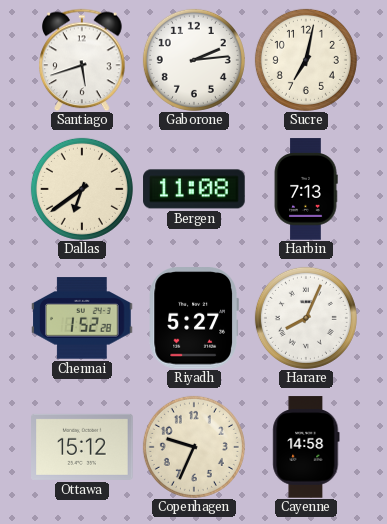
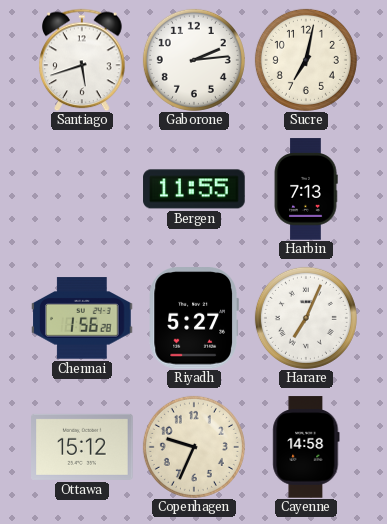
Dallas: 6:39 -> none (82, 189)
Bergen: 11:08 -> 11:55 (194, 189)
Chennai: 1:52 -> 1:56 (82, 318)
Harare: 8:04 -> 7:04 (306, 318)
